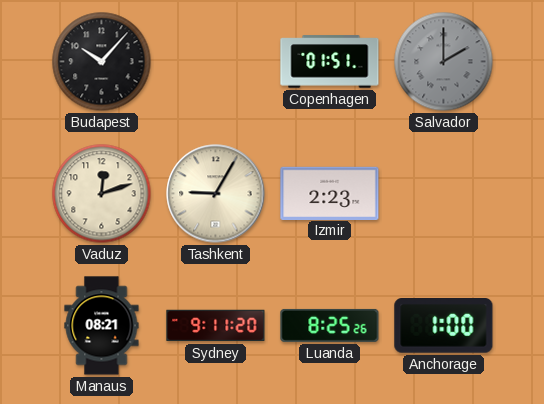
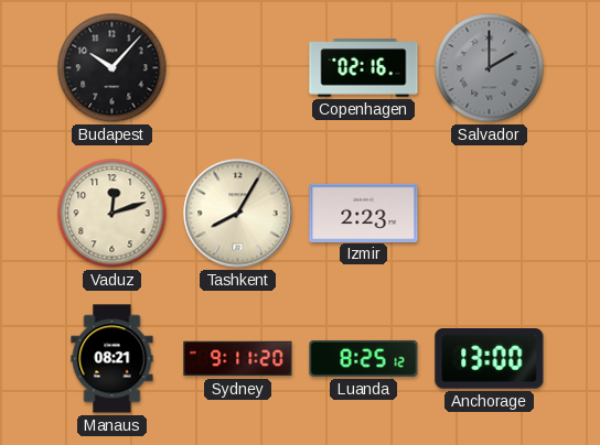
Copenhagen: 01:51 -> 02:16 (364, 68)
Tashkent: 9:05 -> 8:05 (238, 214)
Luanda: 8:25:26 -> 8:25:12 (364, 358)
Anchorage: 1:00 -> 13:00 (490, 359)
